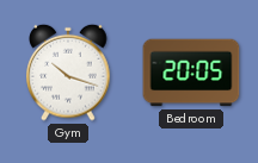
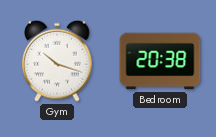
Bedroom: 20:05 -> 20:38 (160, 61)
